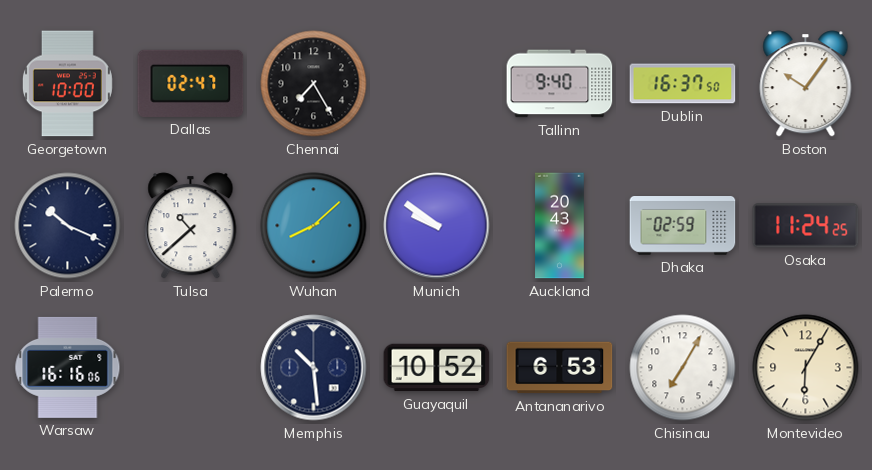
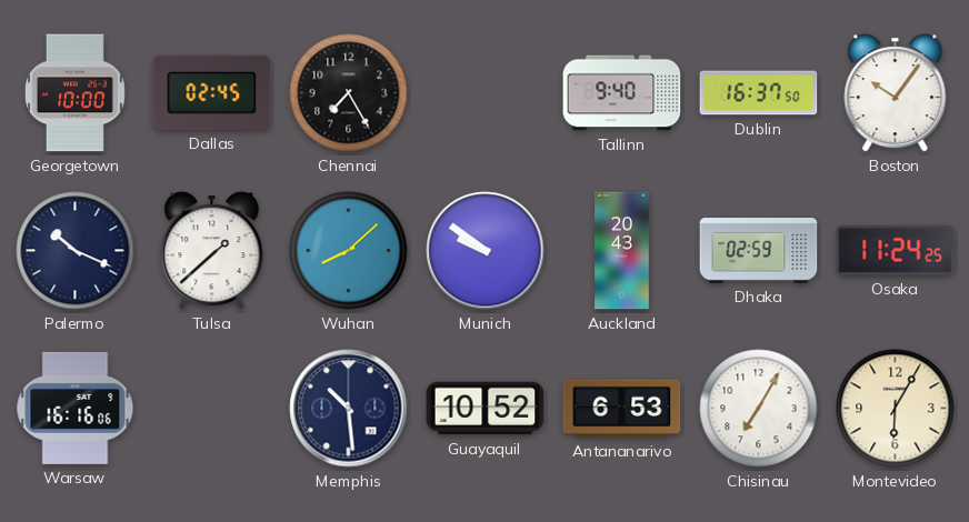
Dallas: 02:47 -> 02:45 (212, 92)
Tulsa: 10:38 -> 1:38 (212, 251)
